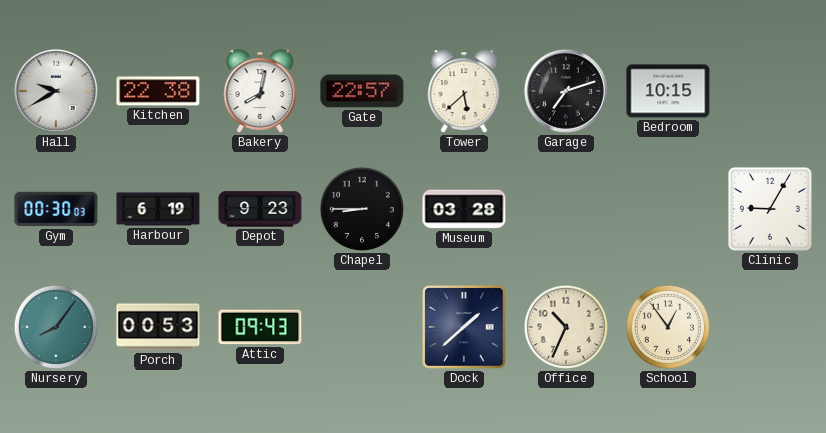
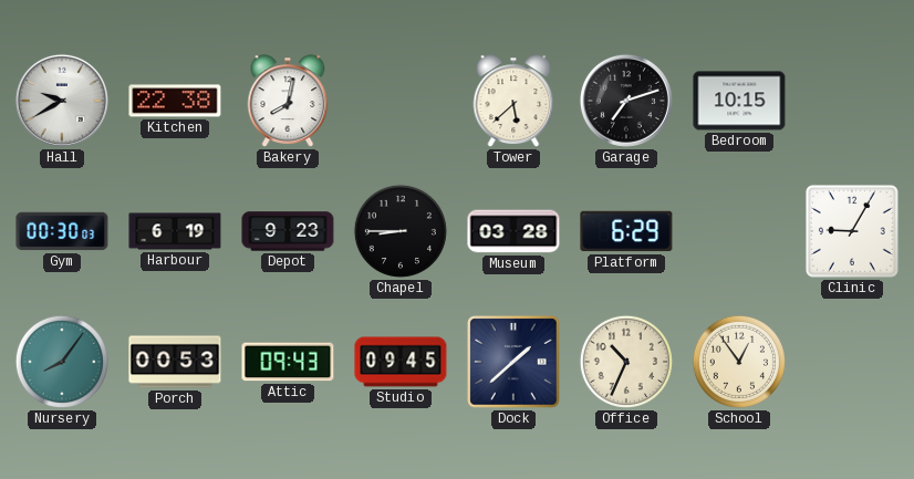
Gate: 22:57 -> none (362, 91)
Platform: none -> 6:29 (626, 231)
Studio: none -> 09:45 (401, 362)
